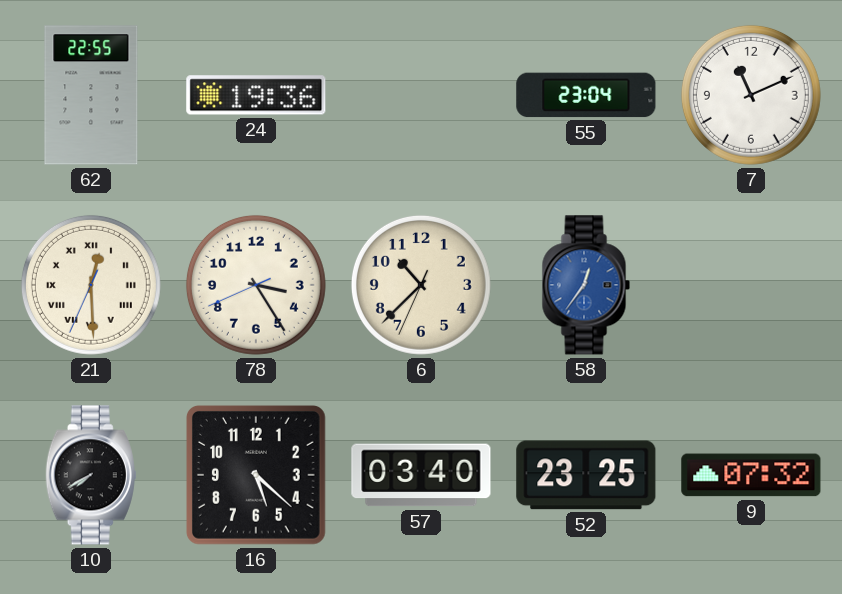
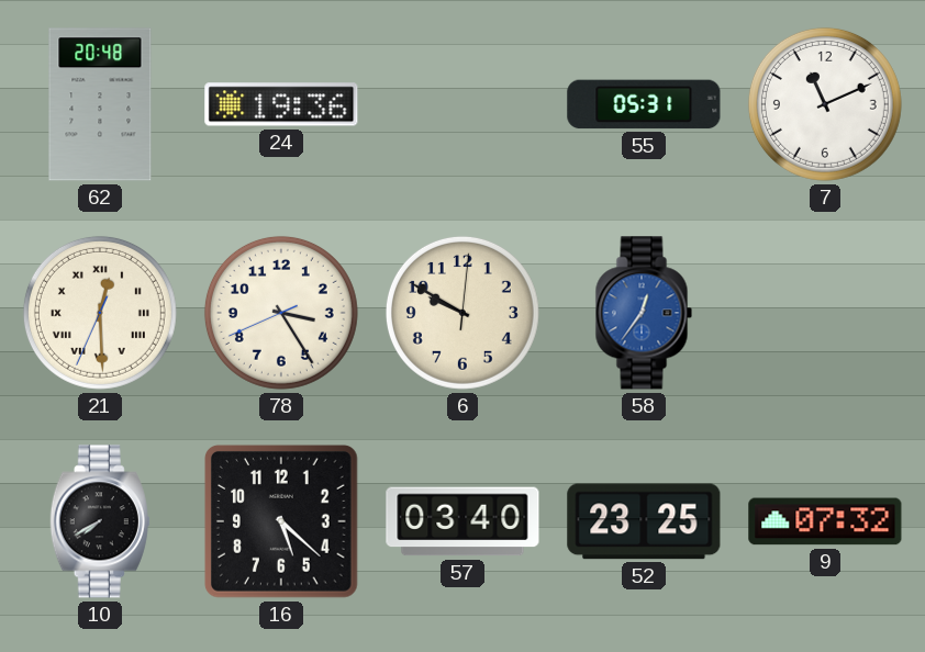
62: 22:55 -> 20:48 (100, 104)
55: 23:04 -> 05:31 (644, 104)
6: 10:37 -> 9:50 (462, 313)
